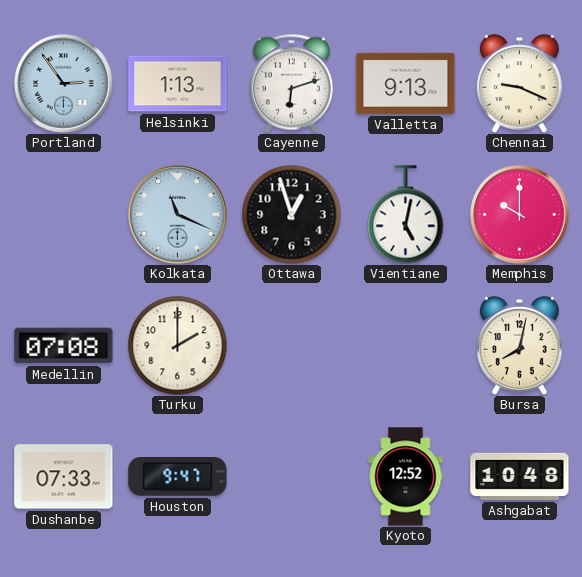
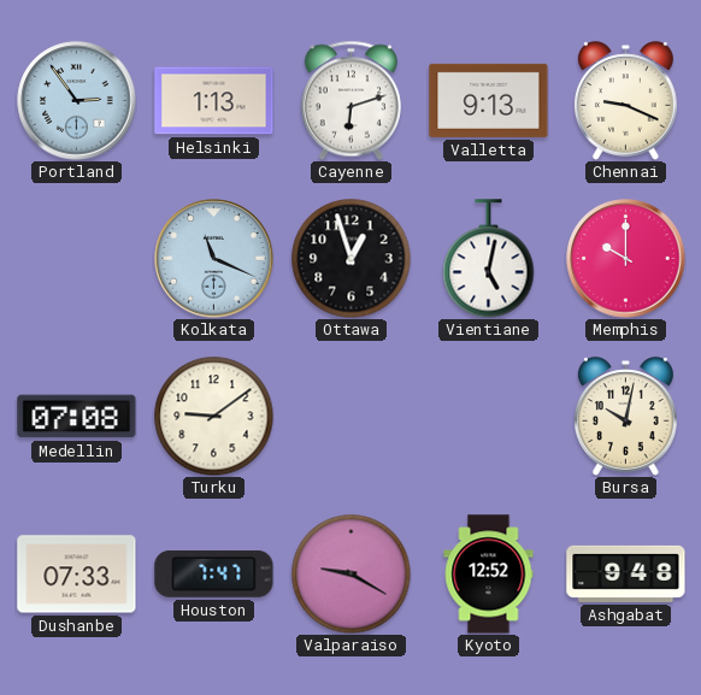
Turku: 2:00 -> 9:09 (214, 417)
Bursa: 8:02 -> 10:02 (626, 417)
Houston: 9:47 -> 7:47 (214, 575)
Valparaiso: none -> 9:20 (352, 575)
Ashgabat: 10:48 -> 9:48 (626, 573)
